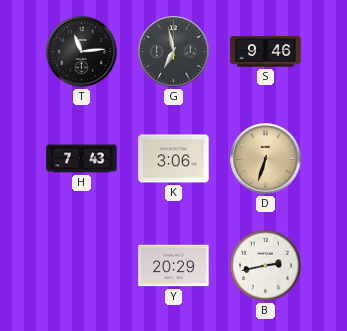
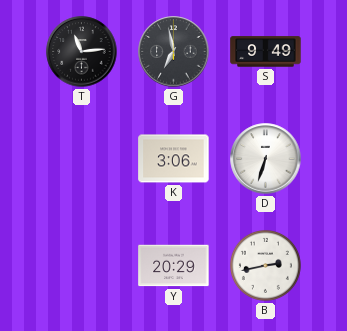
S: 9:46 -> 9:49 (266, 52)
H: 7:43 -> none (82, 159)
D dial: champagne -> white (266, 159)
